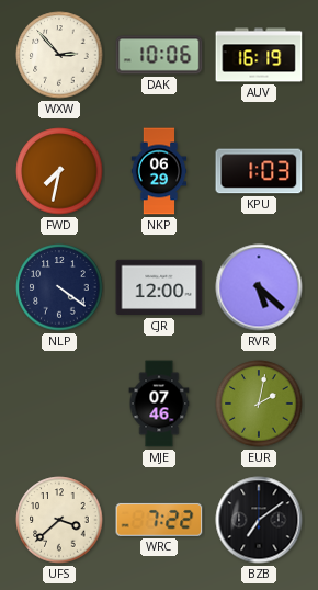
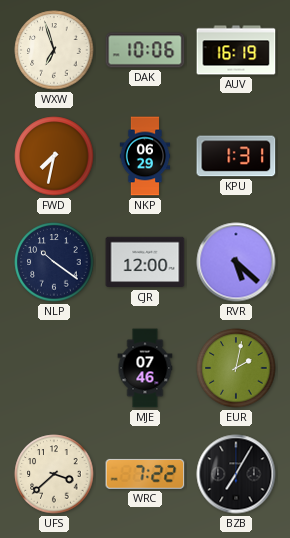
WXW: 2:53 -> 6:57 (54, 50)
KPU: 1:03 -> 1:31 (236, 156)
NLP: 4:21 -> 10:21 (54, 262)
BZB: 7:09 -> 7:05 (236, 474)
